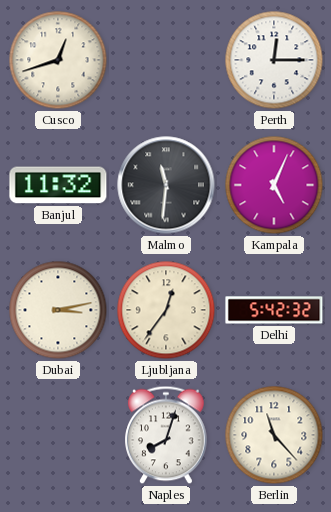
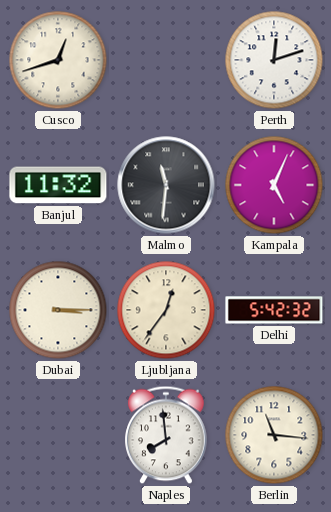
Perth: 12:15 -> 12:12 (274, 60)
Dubai: 3:13 -> 3:15 (58, 310)
Naples: 8:03 -> 7:59 (167, 435)
Berlin: 11:23 -> 11:16 (274, 435)
